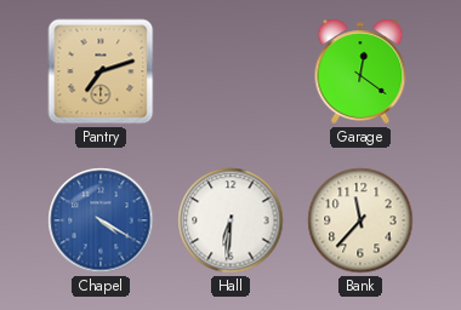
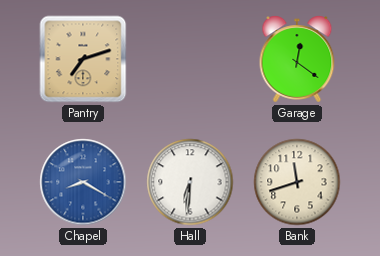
Chapel: 4:20 -> 8:20 (83, 182)
Bank: 11:37 -> 11:42 (297, 182)
